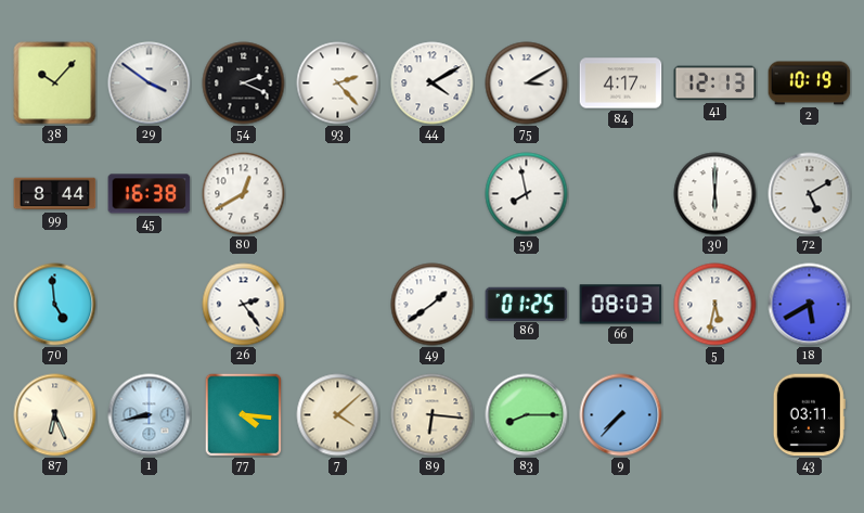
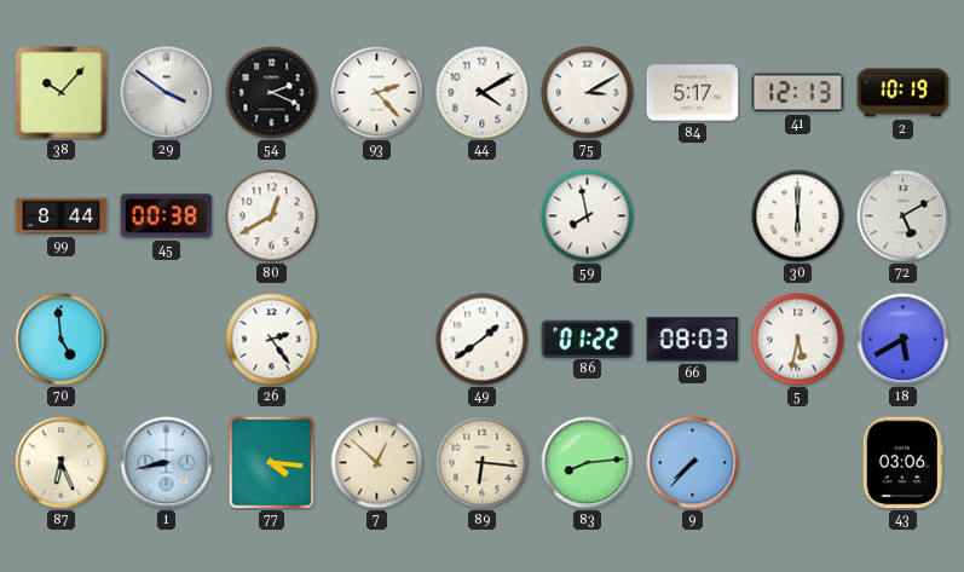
84: 4:17 -> 5:17 (693, 93)
45: 16:38 -> 00:38 (167, 216)
86: 01:25 -> 01:22 (588, 339)
7: 4:08 -> 12:52 (377, 463)
83: 8:15 -> 8:14 (588, 463)
43: 03:11 -> 03:06 (902, 463)
